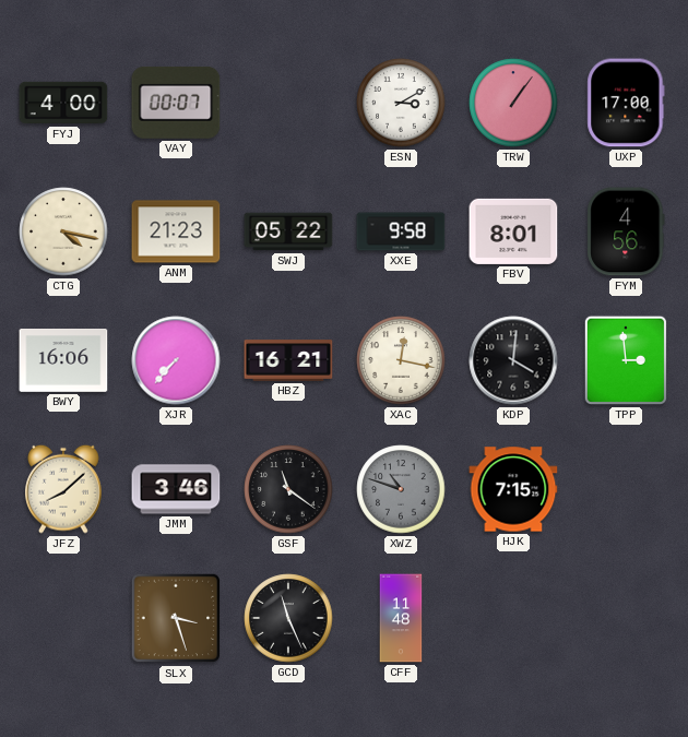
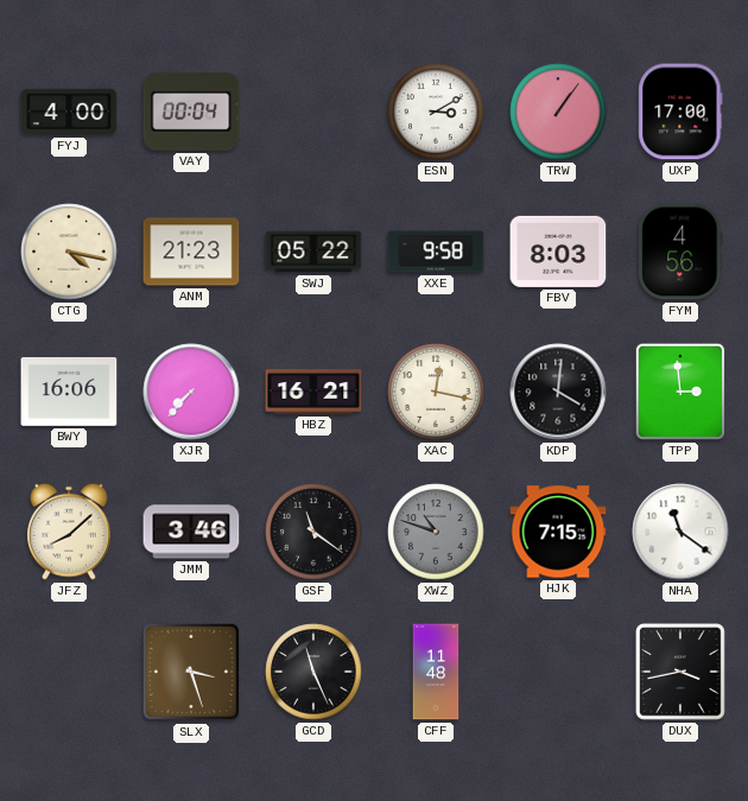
VAY: 00:07 -> 00:04 (191, 112)
FBV: 8:01 -> 8:03 (558, 252)
NHA: none -> 11:21 (680, 532)
DUX: none -> 3:43 (682, 672)
